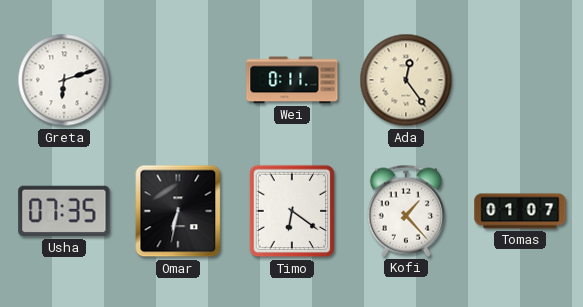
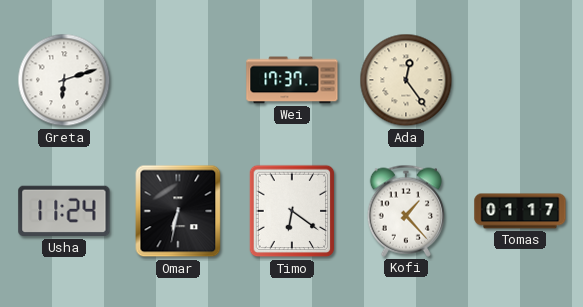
Wei: 0:11 -> 17:37 (292, 80)
Usha: 07:35 -> 11:24 (64, 211)
Tomas: 01:07 -> 01:17 (520, 211)
